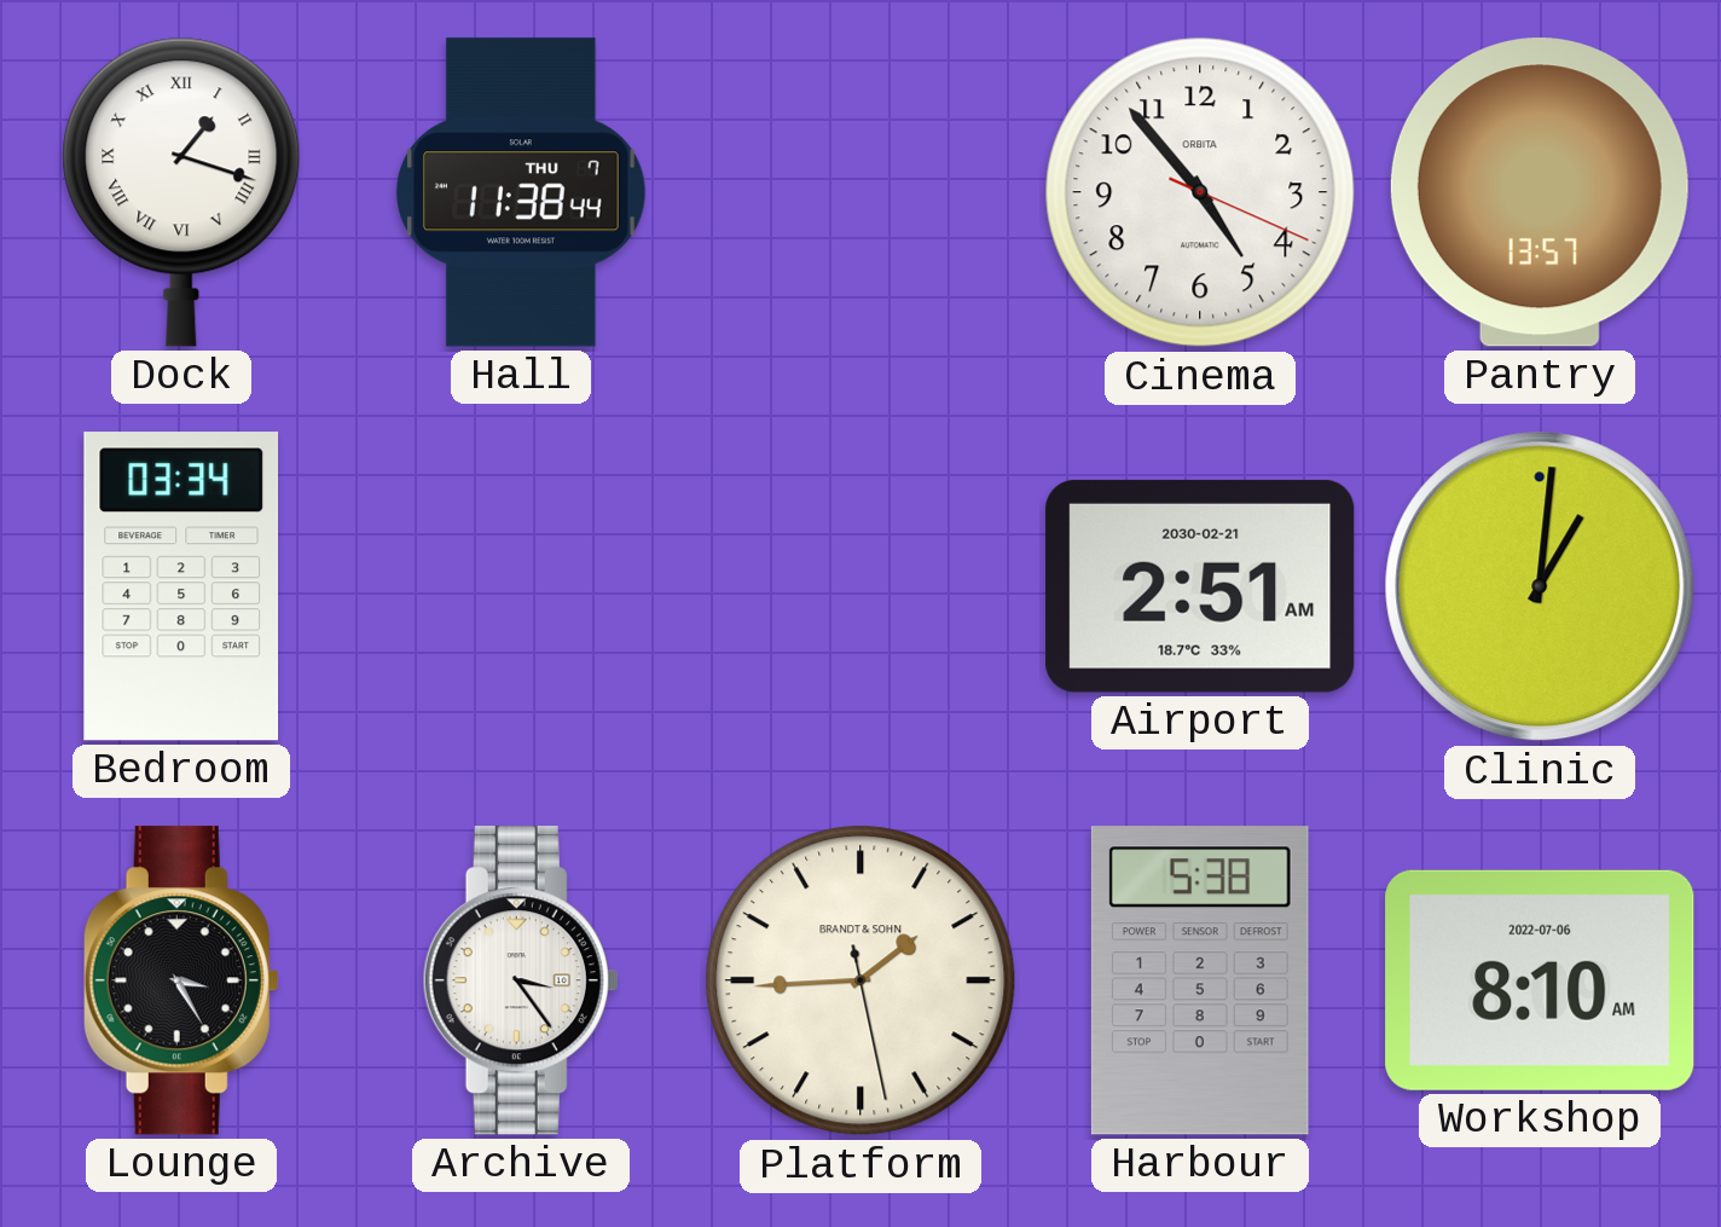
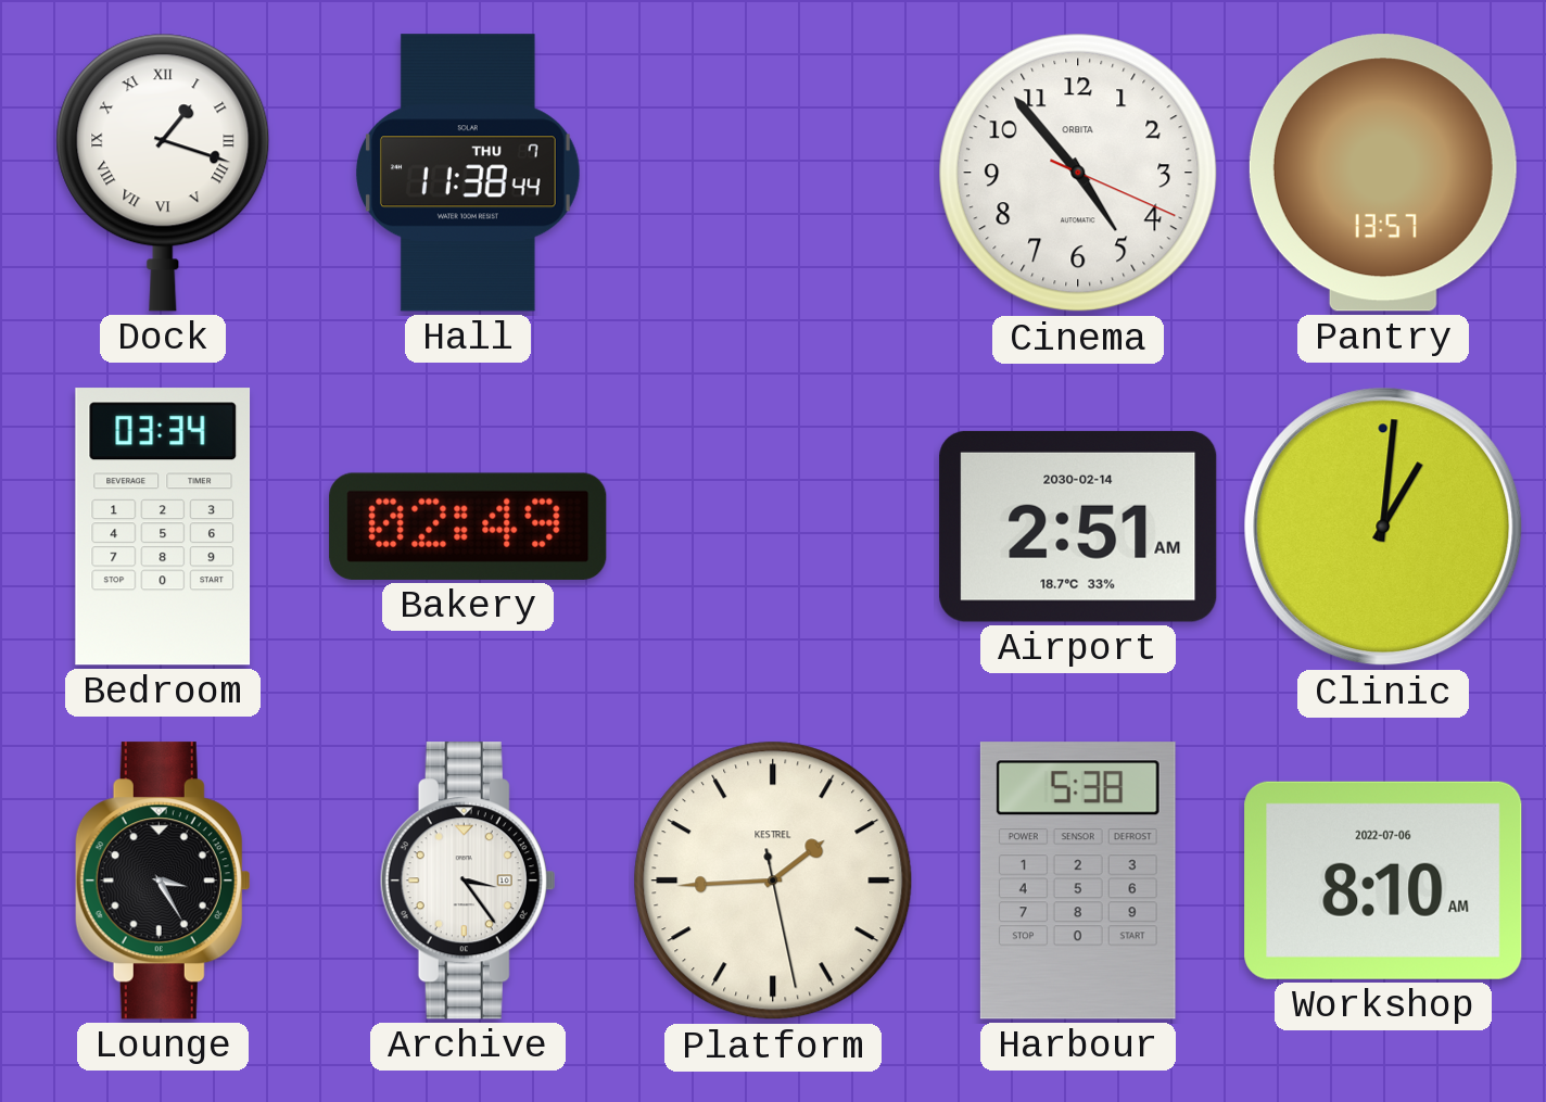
Bakery: none -> 02:49 (468, 527)
Airport date: 2030-02-21 -> 2030-02-14 (1078, 527)
Platform brand: BRANDT & SOHN -> KESTREL (773, 881)
